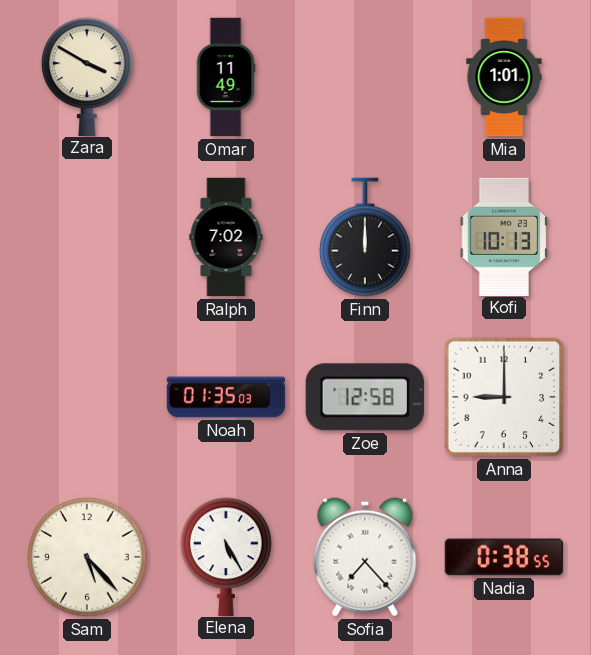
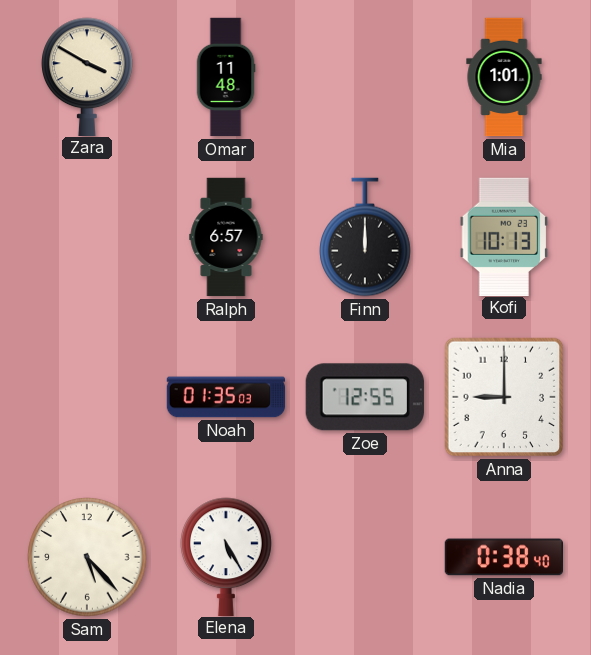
Omar: 11:49 -> 11:48 (226, 77)
Ralph: 7:02 -> 6:57 (226, 237)
Zoe: 12:58 -> 12:55 (365, 397)
Sofia: 7:23 -> none (365, 557)
Nadia: 0:38:55 -> 0:38:40 (503, 557)
